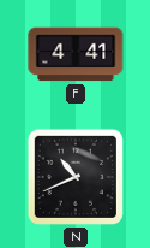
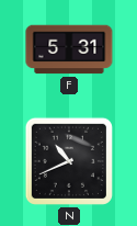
F: 4:41 -> 5:31 (69, 49)
